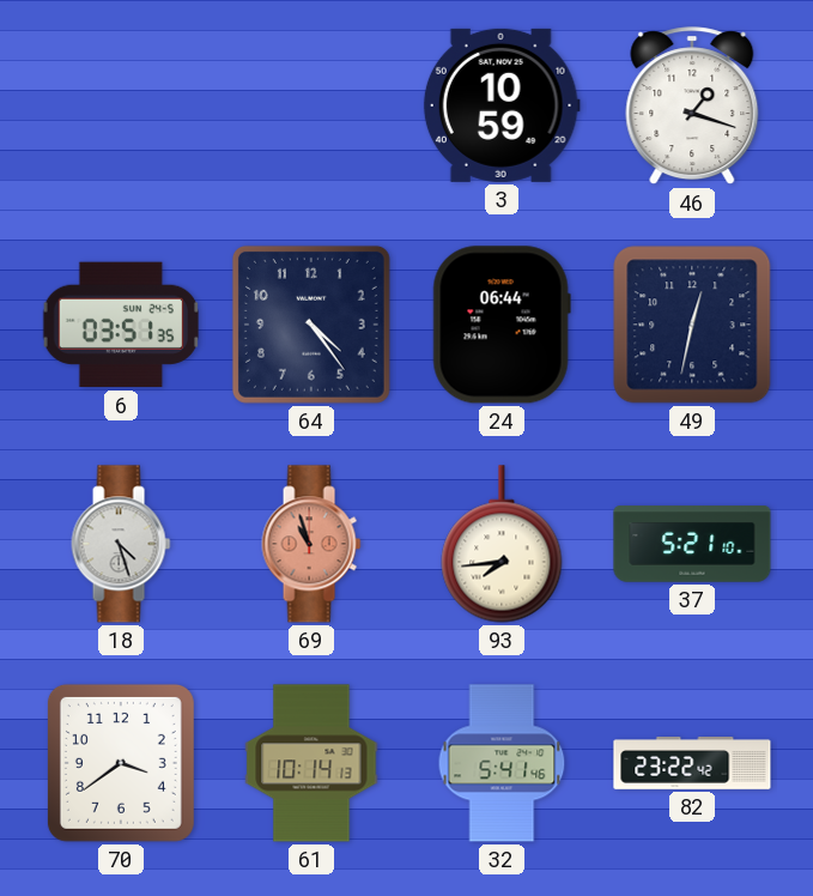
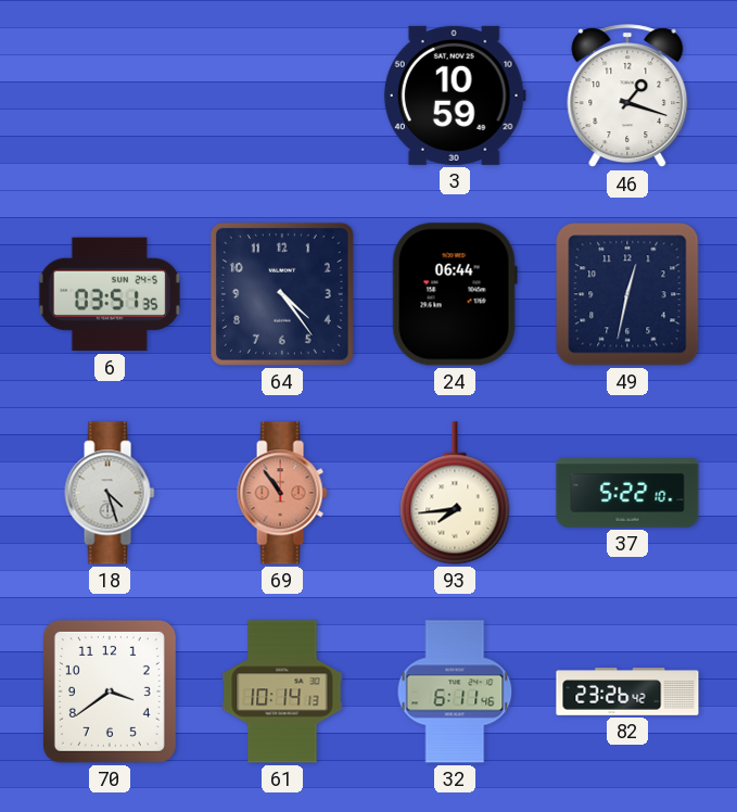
69: 10:57 -> 10:54 (282, 493)
37: 5:21 -> 5:22 (627, 493)
32: 5:41 -> 6:11 (455, 692)
82: 23:22 -> 23:26 (627, 693)
